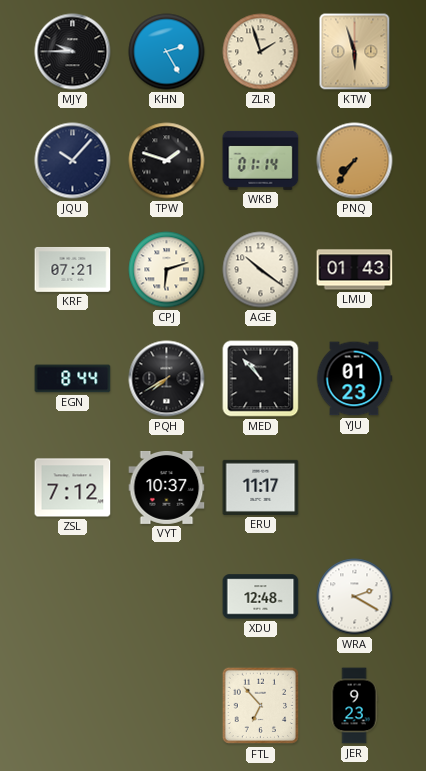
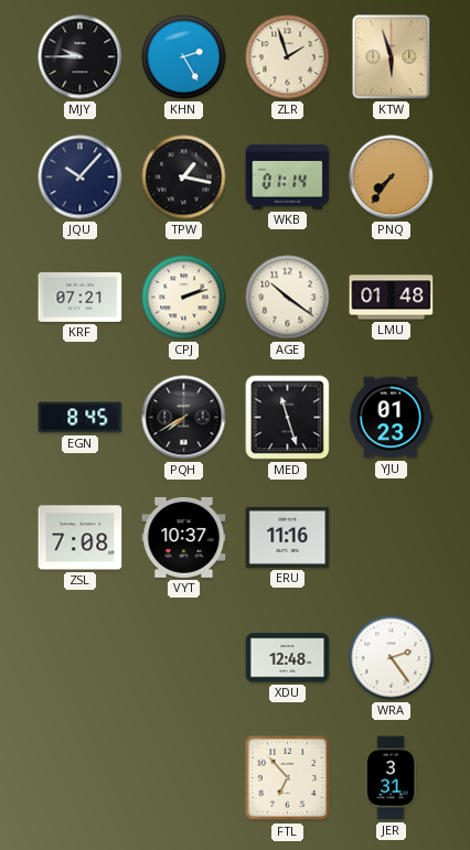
TPW: 1:48 -> 1:17 (184, 177)
CPJ: 6:12 -> 2:12 (184, 298)
LMU: 01:43 -> 01:48 (392, 298)
EGN: 8:44 -> 8:45 (81, 418)
MED: 10:53 -> 11:27 (288, 418)
ZSL: 7:12 -> 7:08 (81, 538)
ERU: 11:17 -> 11:16 (288, 537)
WRA: 2:20 -> 2:24 (392, 658)
JER: 9:23 -> 3:31 (391, 778)
